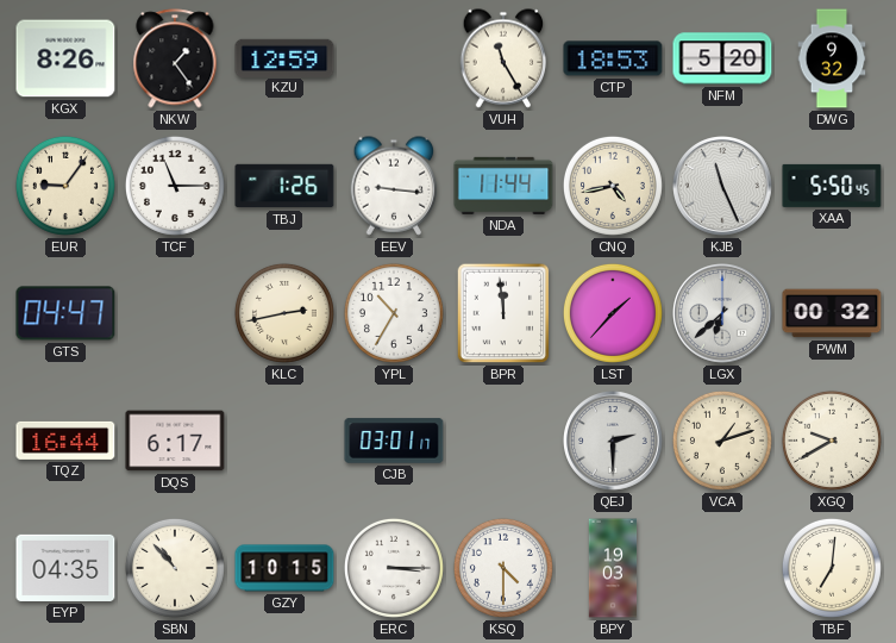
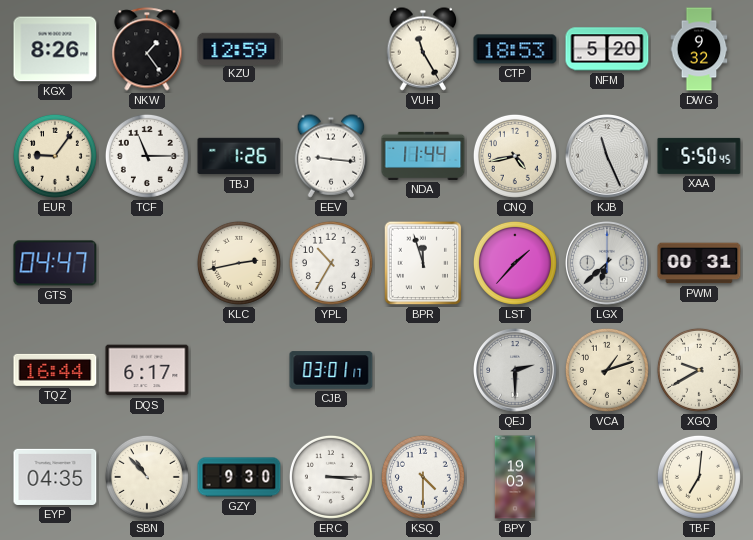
BPR: 11:59 -> 11:57 (423, 263)
PWM: 00:32 -> 00:31 (699, 263)
GZY: 10:15 -> 9:30 (239, 477)
